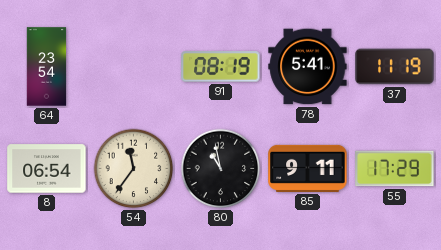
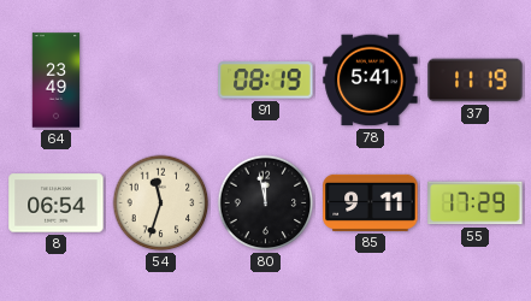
64: 23:54 -> 23:49 (57, 81)
54: 11:36 -> 11:33 (161, 203)
80: 10:58 -> 11:58 (266, 203)
